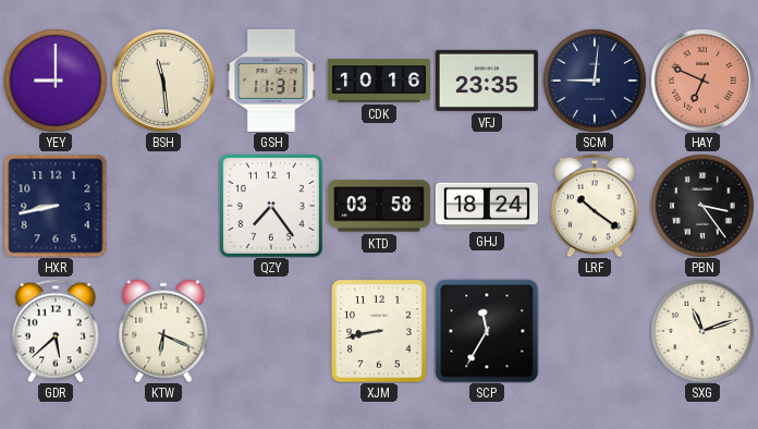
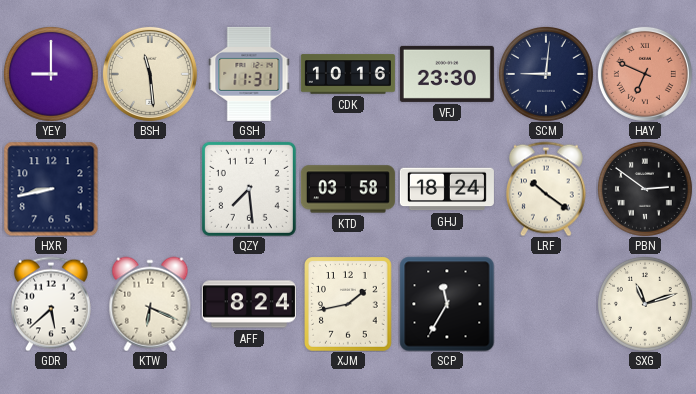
VFJ: 23:35 -> 23:30 (447, 74)
QZY: 7:24 -> 7:29 (249, 189)
PBN: 3:24 -> 2:51 (645, 189)
AFF: none -> 8:24 (249, 304)
XJM: 8:43 -> 1:43 (349, 304)
